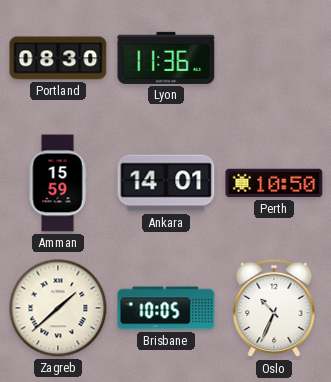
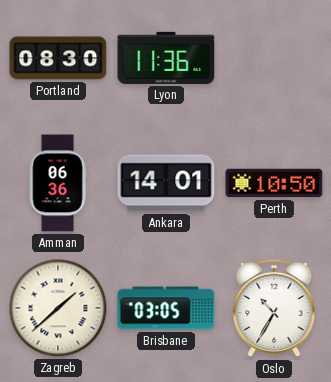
Amman: 15:59 -> 06:36 (58, 183)
Brisbane: 10:05 -> 03:05 (166, 308)
Oslo: 10:34 -> 10:35 (274, 308)
